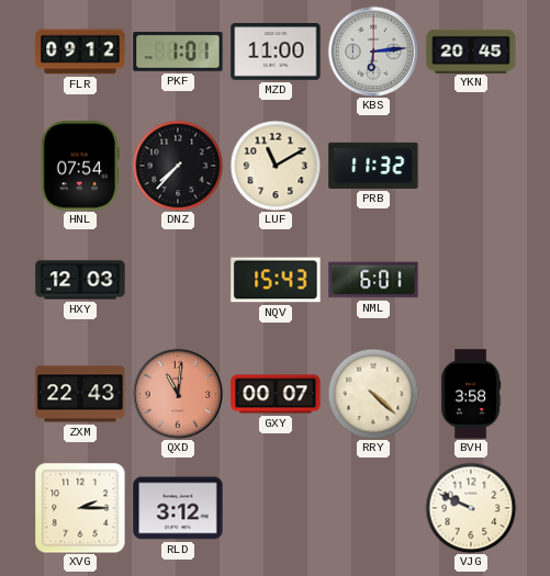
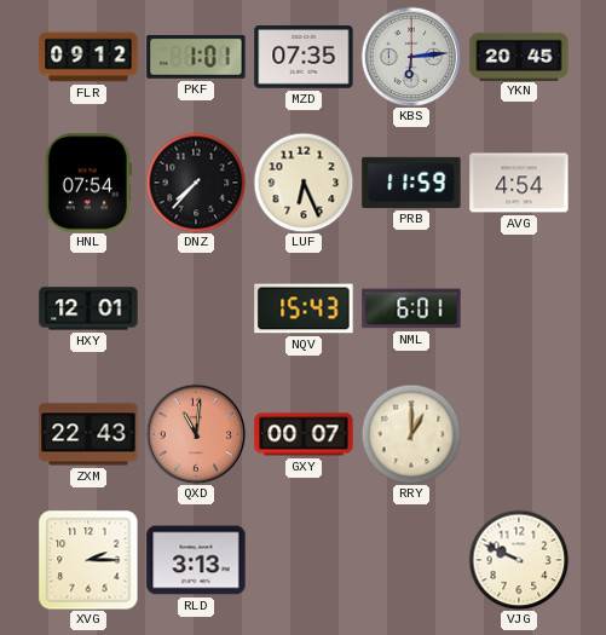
MZD: 11:00 -> 07:35 (304, 58)
LUF: 11:10 -> 6:26 (304, 183)
PRB: 11:32 -> 11:59 (411, 183)
AVG: none -> 4:54 (519, 183)
HXY: 12:03 -> 12:01 (88, 308)
RRY: 4:22 -> 1:00 (411, 434)
BVH: 3:58 -> none (471, 394)
RLD: 3:12 -> 3:13 (196, 560)
